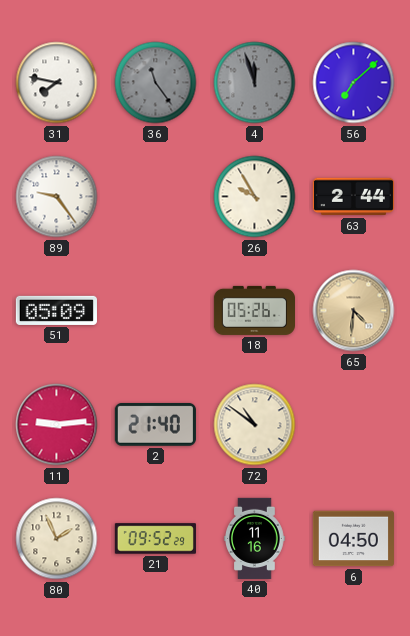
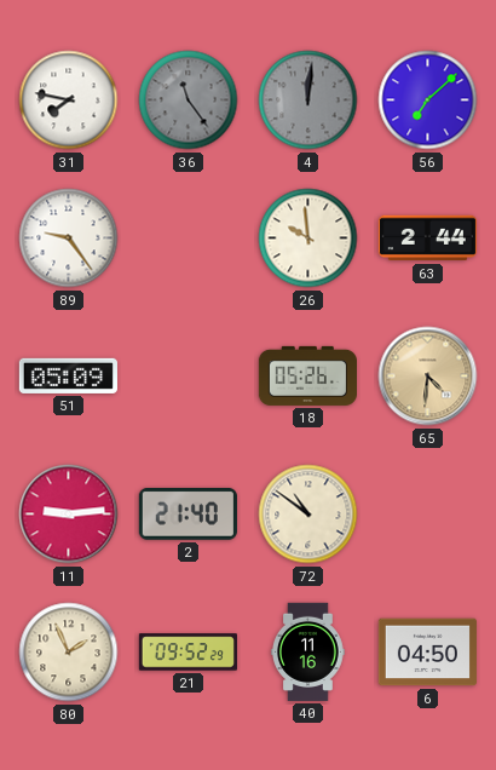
4: 11:57 -> 12:01 (308, 100)
26: 9:55 -> 9:59 (308, 239)
